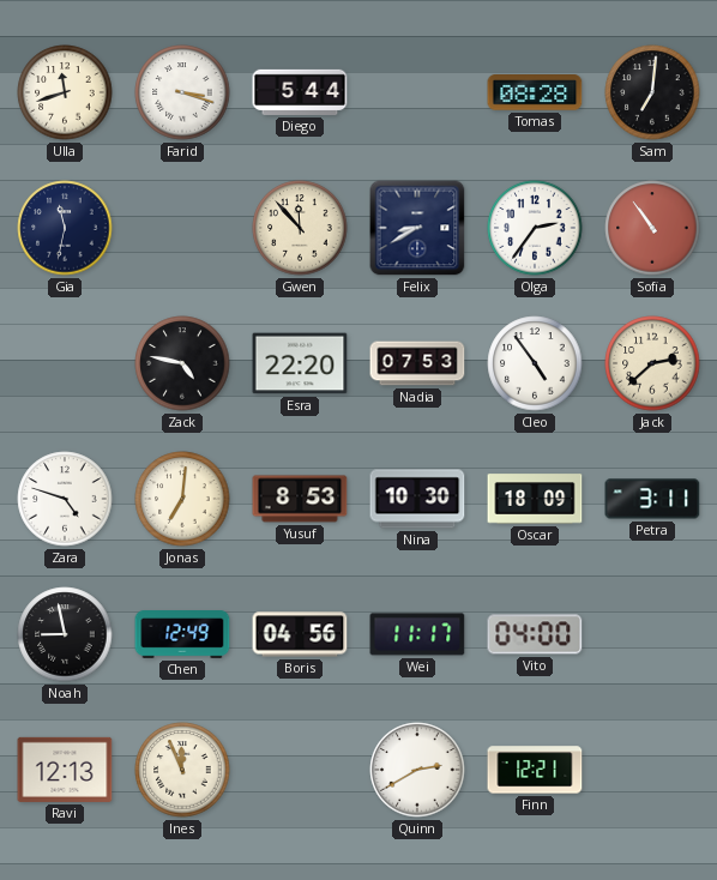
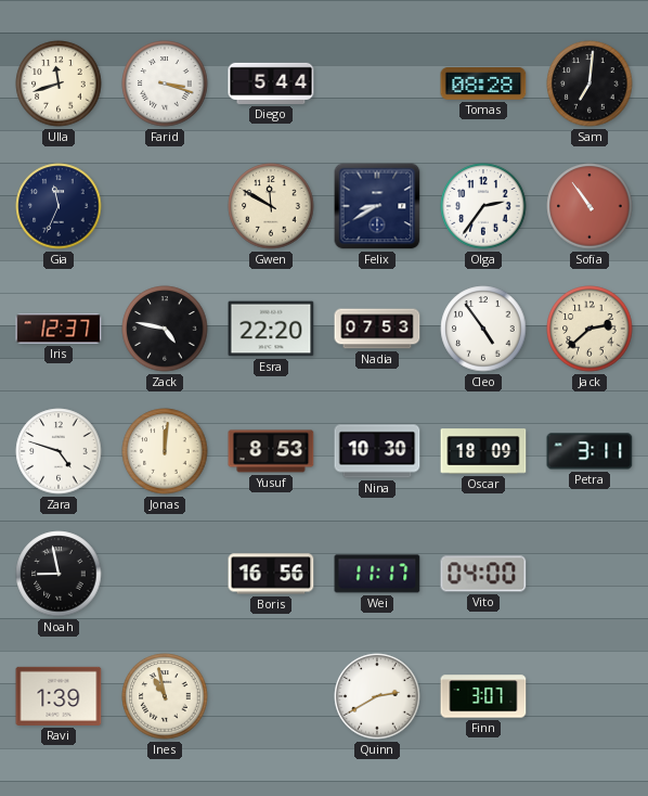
Gia: 11:32 -> 11:34 (59, 206)
Gwen: 11:53 -> 11:50 (271, 206)
Iris: none -> 12:37 (59, 329)
Jonas: 7:01 -> 12:01 (165, 451)
Chen: 12:49 -> none (182, 634)
Boris: 04:56 -> 16:56 (271, 574)
Ravi: 12:13 -> 1:39 (59, 696)
Ines: 11:56 -> 10:58 (165, 696)
Finn: 12:21 -> 3:07 (483, 696)
